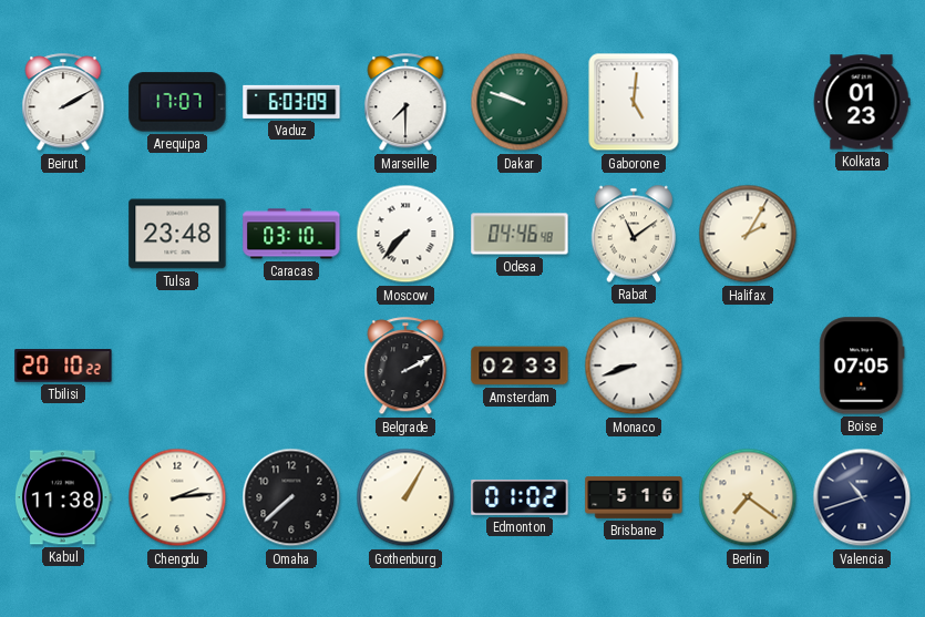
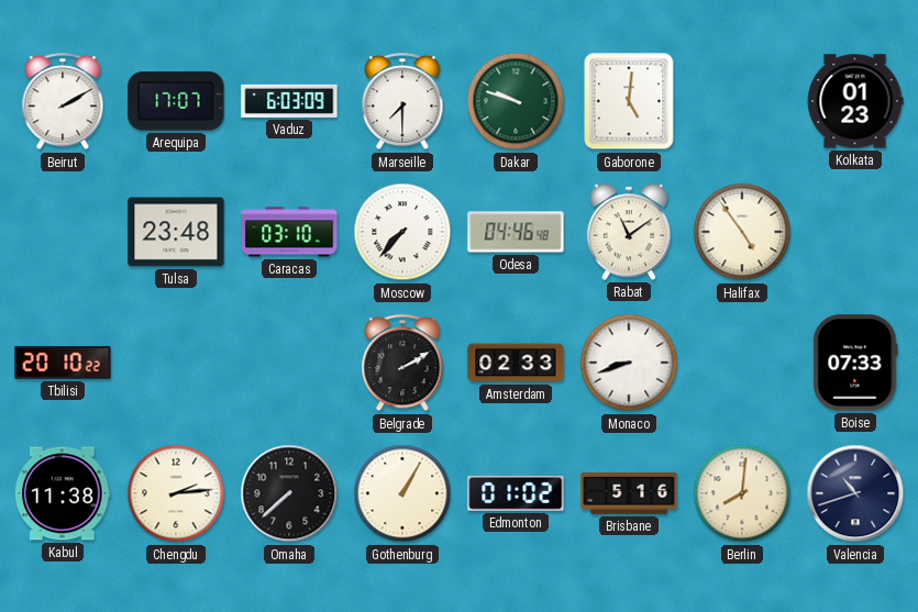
Halifax: 2:05 -> 4:54 (742, 232)
Boise: 07:05 -> 07:33 (855, 363)
Berlin: 7:21 -> 8:01 (742, 493)
